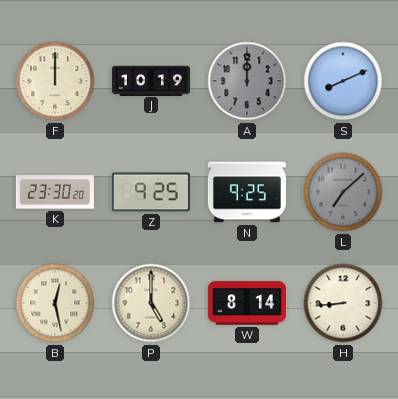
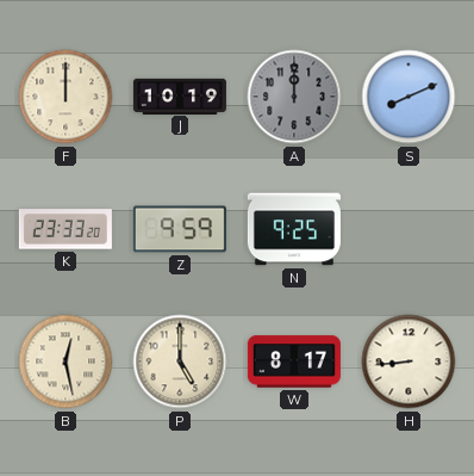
K: 23:30 -> 23:33 (66, 229)
Z: 9:25 -> 9:59 (180, 229)
L: 7:08 -> none (343, 192)
W: 8:14 -> 8:17 (294, 361)
